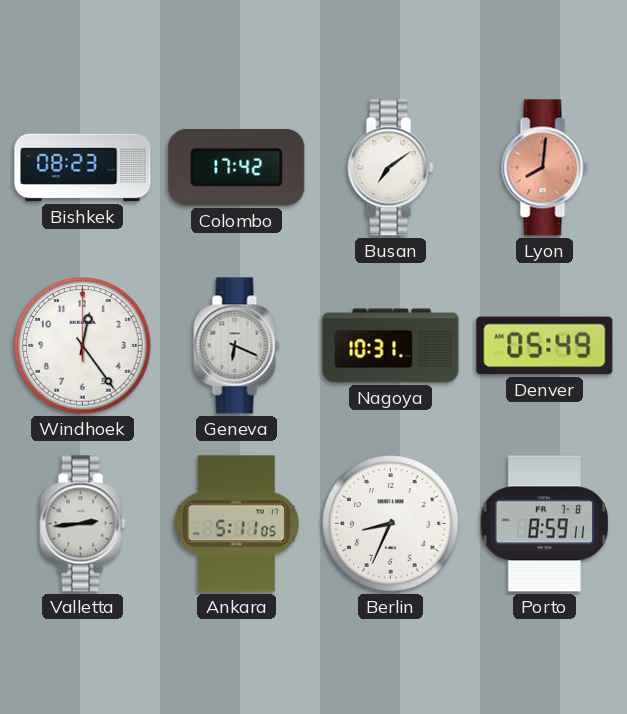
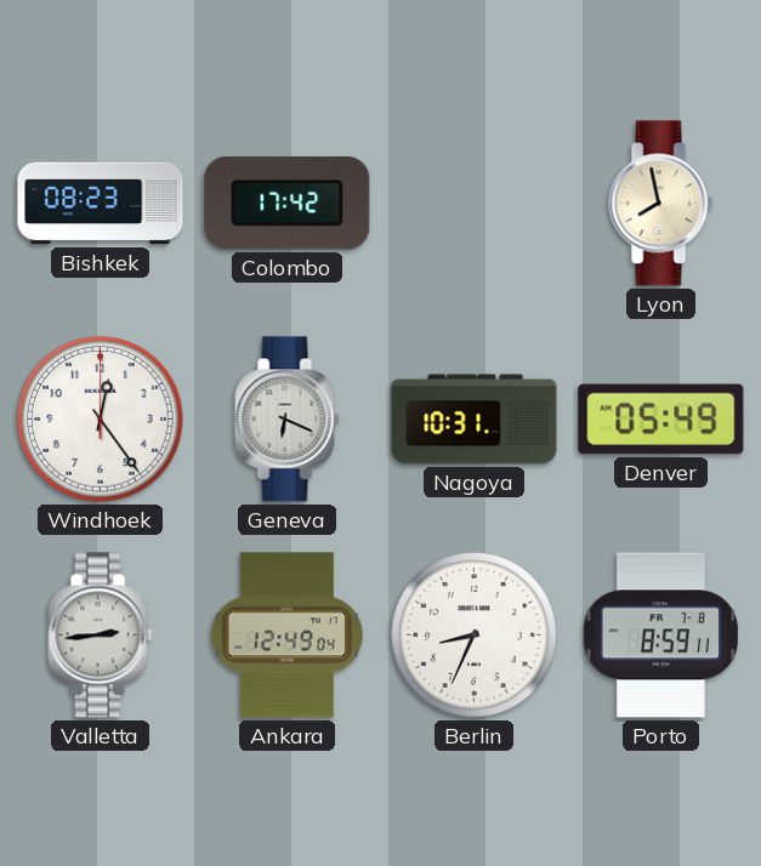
Busan: 7:09 -> none (391, 168)
Lyon: 8:01 -> 7:58 (661, 204)
Lyon dial: salmon -> cream (661, 204)
Ankara: 5:11 -> 12:49 (286, 636)
